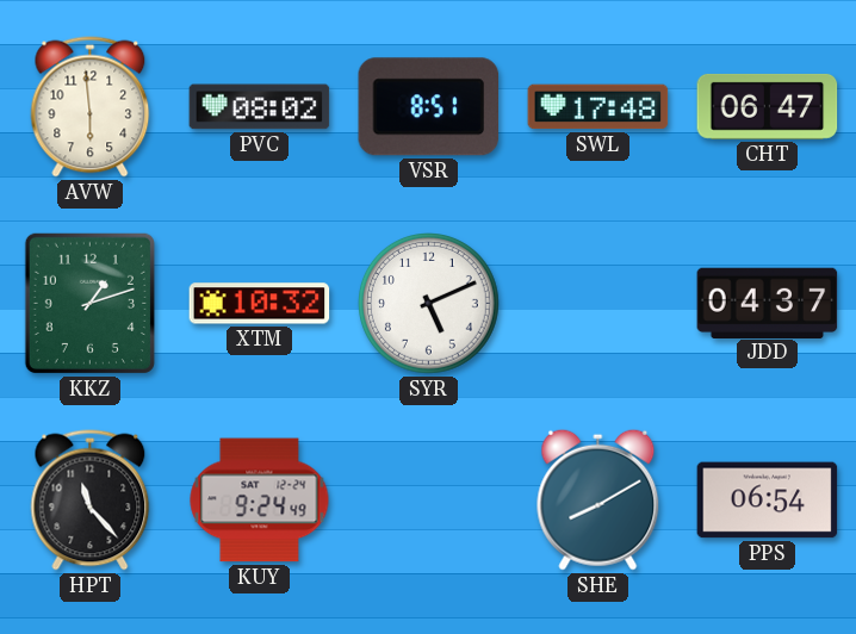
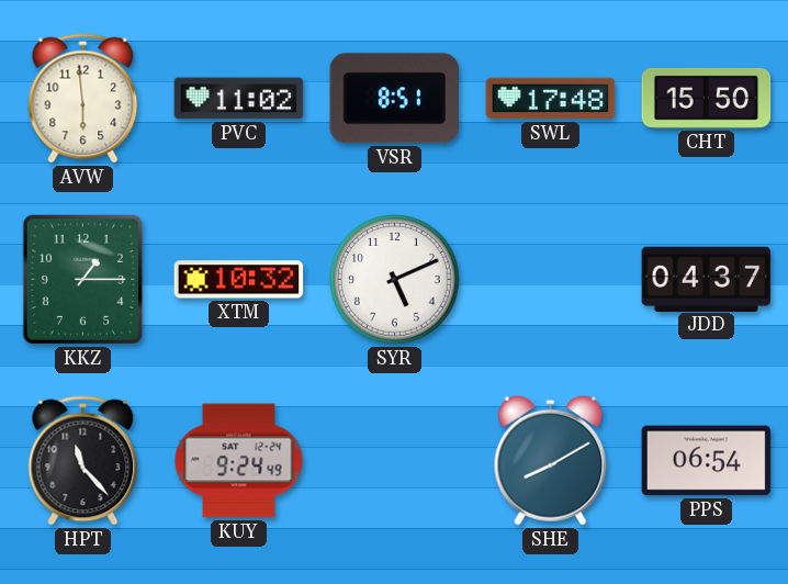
PVC: 08:02 -> 11:02 (239, 99)
CHT: 06:47 -> 15:50 (707, 98)
KKZ: 1:12 -> 1:15 (82, 279)
